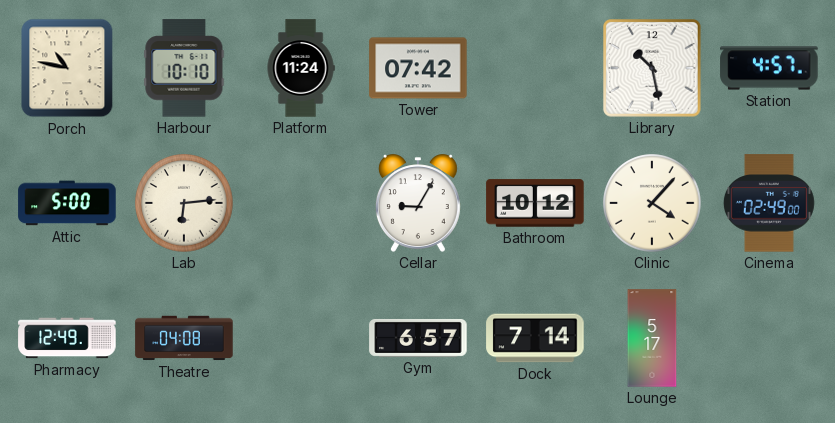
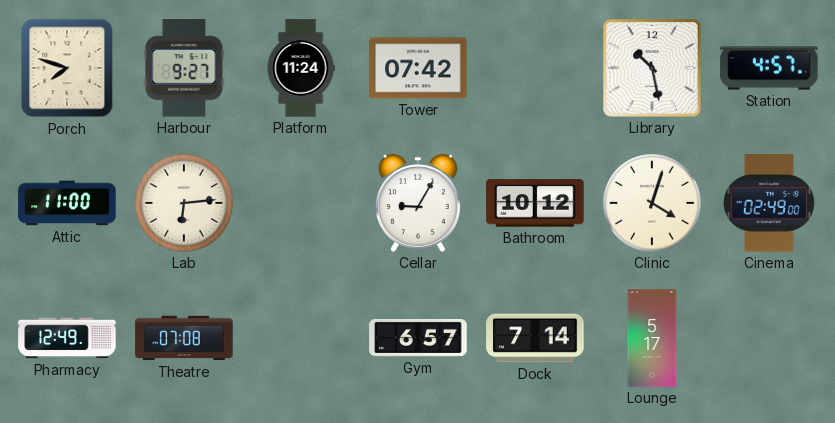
Porch: 10:47 -> 7:48 (67, 68)
Harbour: 10:10 -> 9:27 (184, 68)
Attic: 5:00 -> 11:00 (67, 203)
Clinic: 4:07 -> 4:03 (652, 203)
Theatre: 04:08 -> 07:08 (184, 338)
